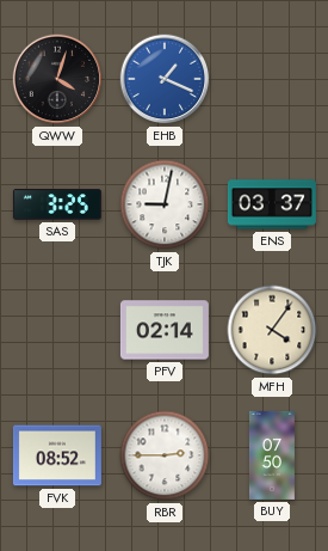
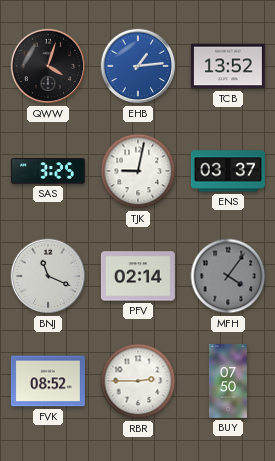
EHB: 1:19 -> 1:14 (138, 66)
TCB: none -> 13:52 (228, 66)
BNJ: none -> 11:19 (48, 276)
MFH dial: cream -> grey (228, 276)
